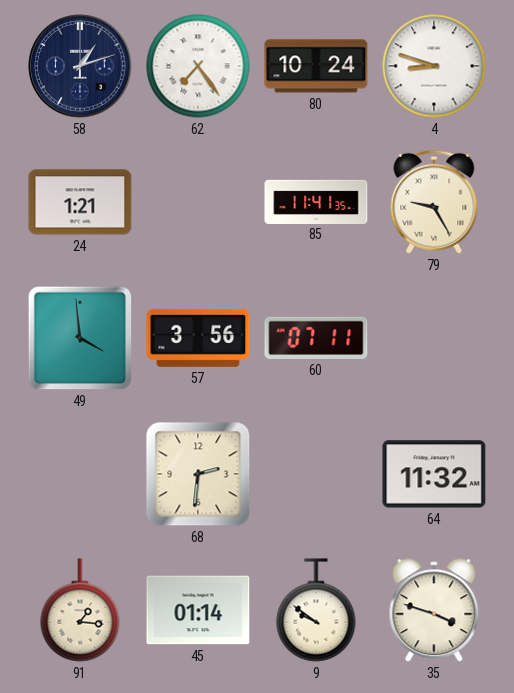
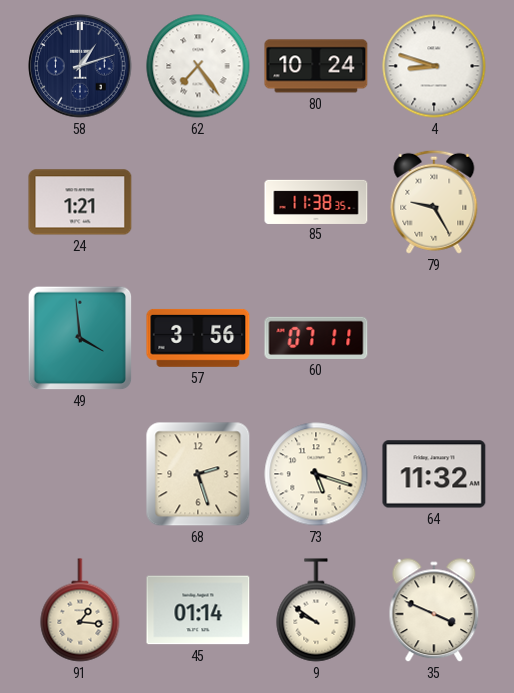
85: 11:41 -> 11:38 (316, 201)
68: 2:31 -> 2:27 (198, 474)
73: none -> 5:18 (316, 474)
35: 3:48 -> 3:49 (434, 611)
